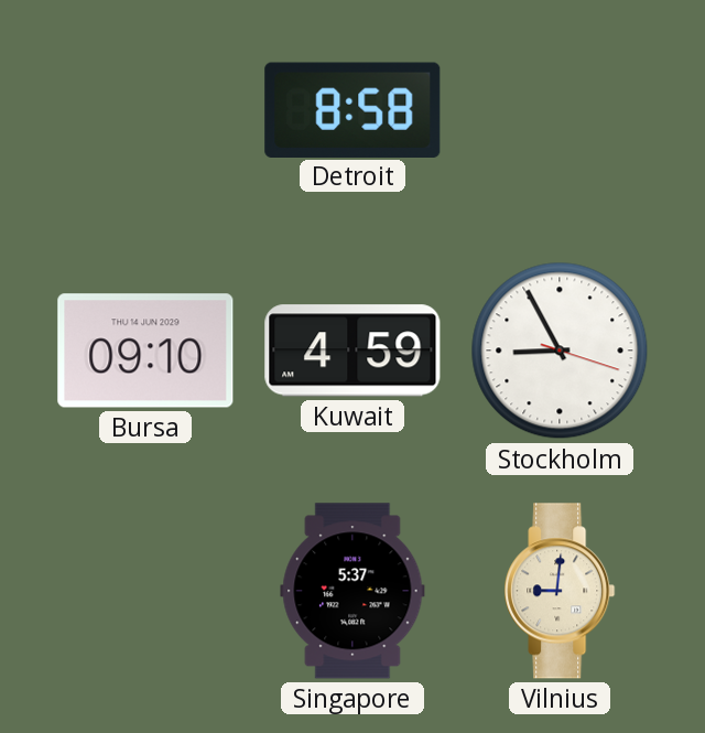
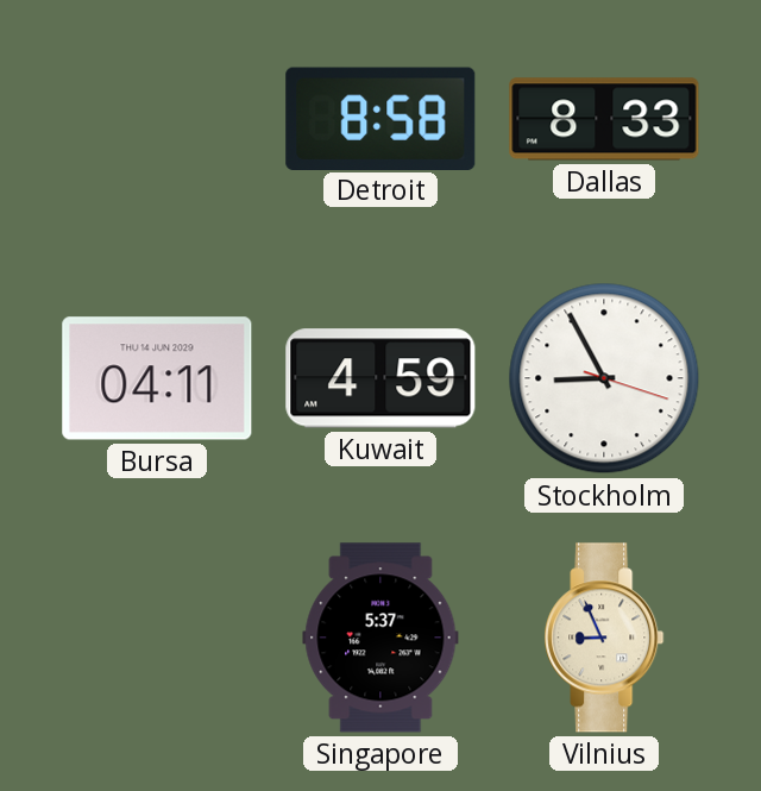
Dallas: none -> 8:33 (604, 119)
Bursa: 09:10 -> 04:11 (157, 378)
Vilnius: 9:01 -> 8:56 (604, 638)
